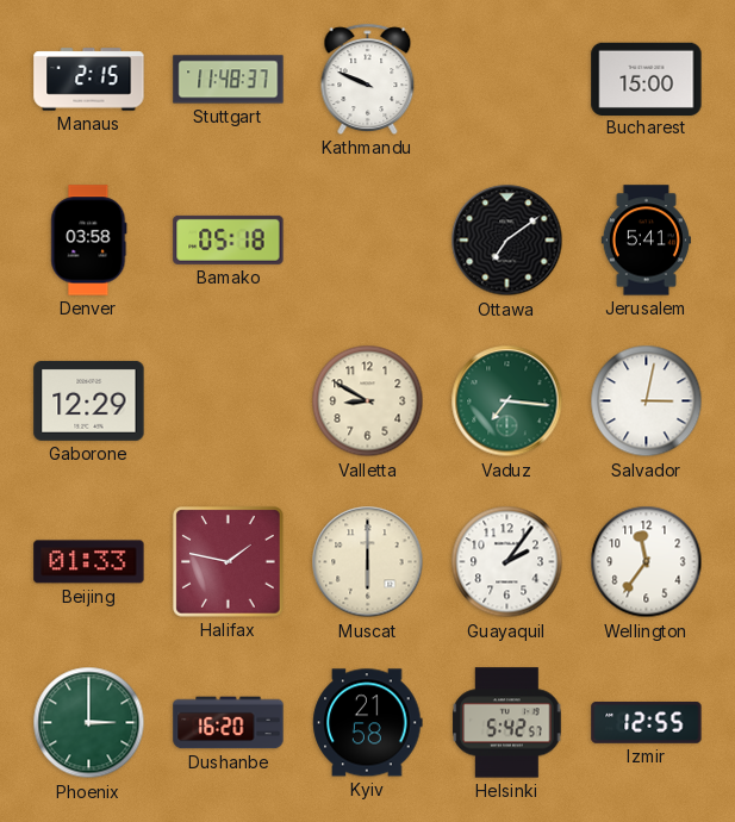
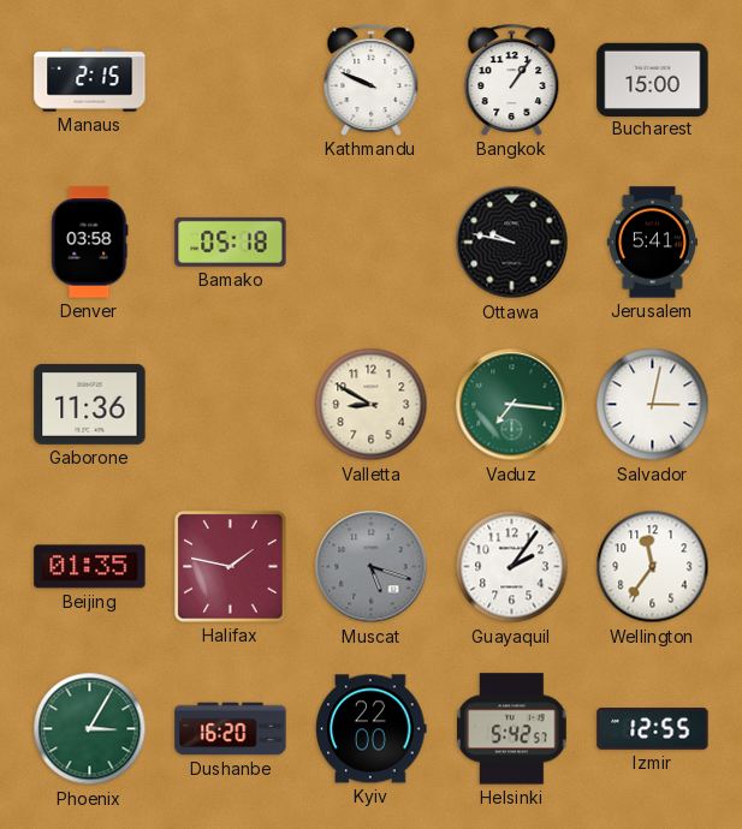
Stuttgart: 11:48 -> none (229, 80)
Bangkok: none -> 1:06 (512, 79)
Ottawa: 7:09 -> 9:47 (512, 243)
Gaborone: 12:29 -> 11:36 (90, 404)
Beijing: 01:33 -> 01:35 (90, 567)
Muscat: 6:00 -> 5:18 (372, 567)
Muscat dial: cream -> grey (372, 567)
Phoenix: 3:00 -> 3:05 (90, 729)
Kyiv: 21:58 -> 22:00 (372, 729)
